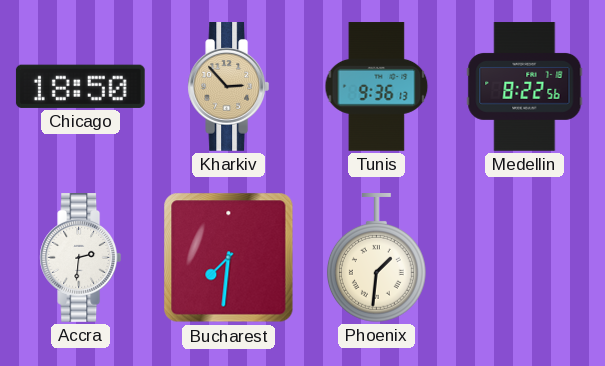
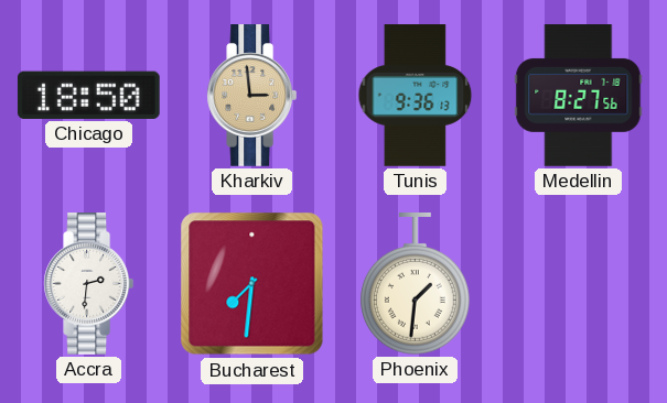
Kharkiv: 2:53 -> 2:59 (252, 96)
Medellin: 8:22 -> 8:27 (579, 96)
